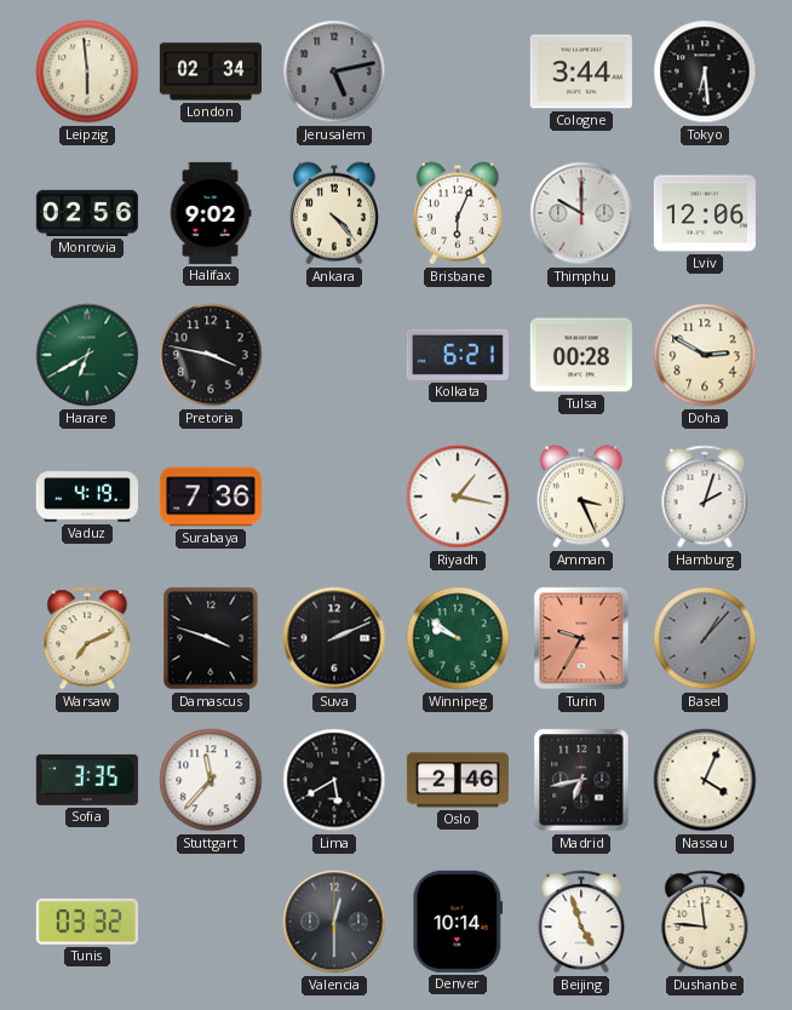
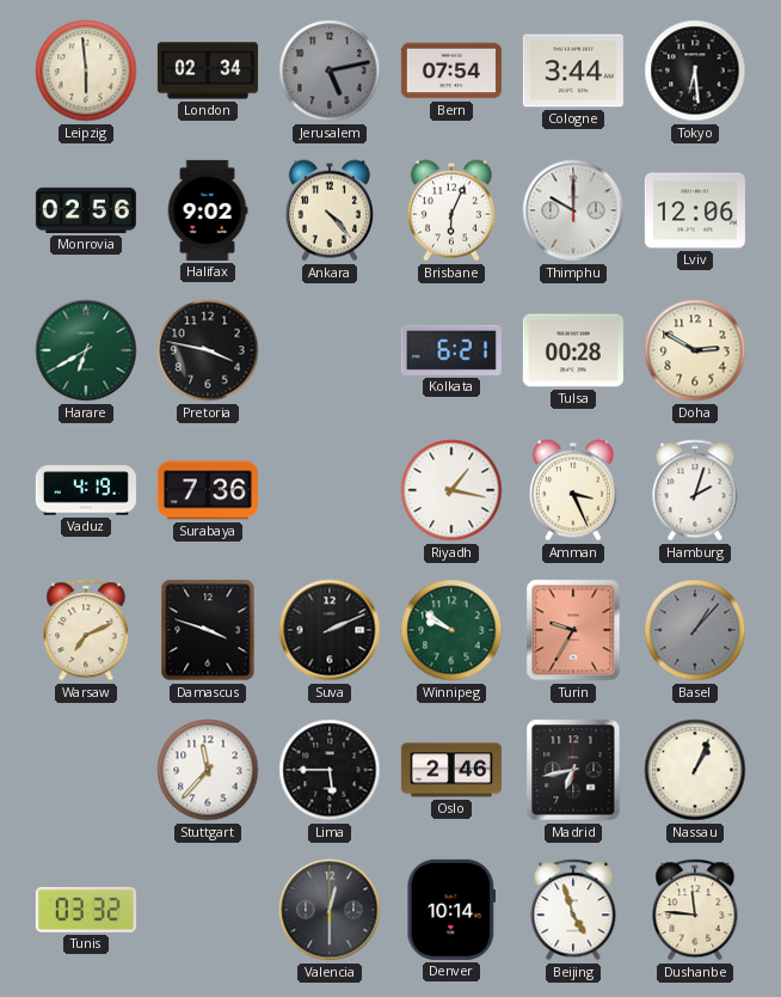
Bern: none -> 07:54 (451, 71)
Sofia: 3:35 -> none (87, 780)
Lima: 5:40 -> 5:45 (330, 770)
Nassau: 4:04 -> 1:04 (695, 770)
